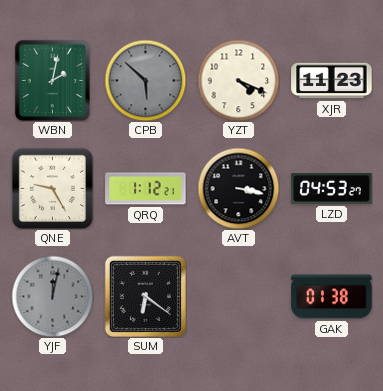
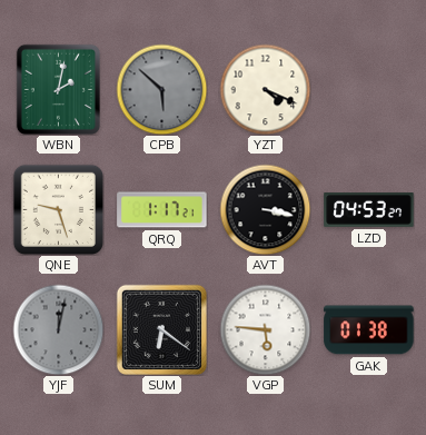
XJR: 11:23 -> none (332, 81)
QNE: 9:25 -> 9:27 (58, 209)
QRQ: 1:12 -> 1:17 (162, 210)
VGP: none -> 5:46 (265, 329)
